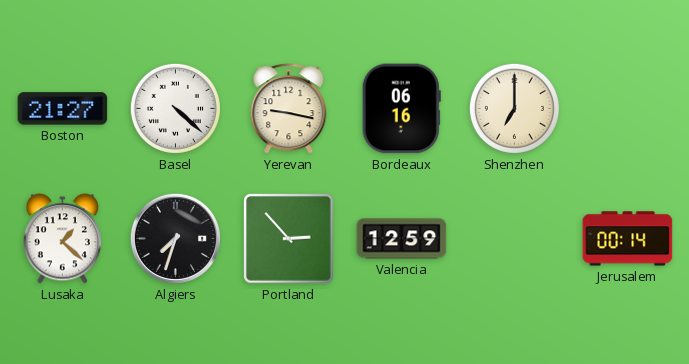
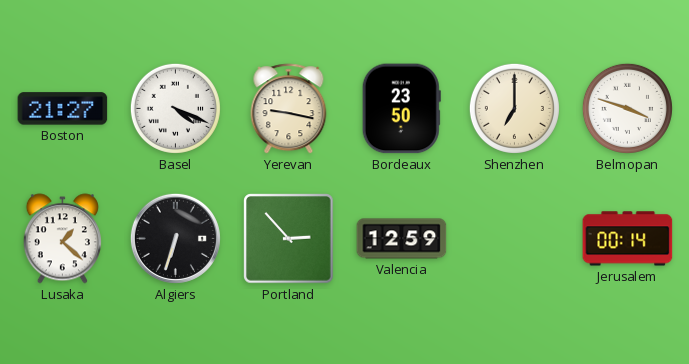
Basel: 4:22 -> 4:19 (175, 108)
Bordeaux: 06:16 -> 23:50 (401, 109)
Belmopan: none -> 3:48 (627, 108)
Algiers: 7:33 -> 6:33 (175, 238)
